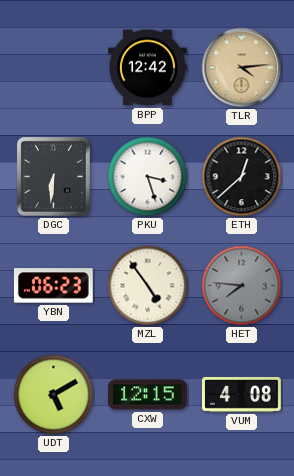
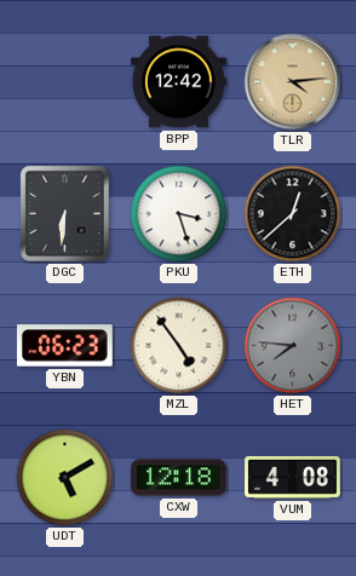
CXW: 12:15 -> 12:18 (179, 478)
